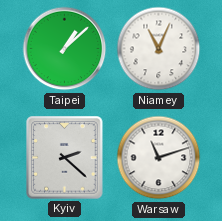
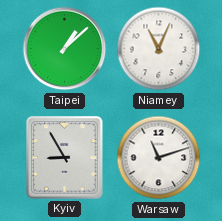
Kyiv: 2:22 -> 8:55 (65, 158)
